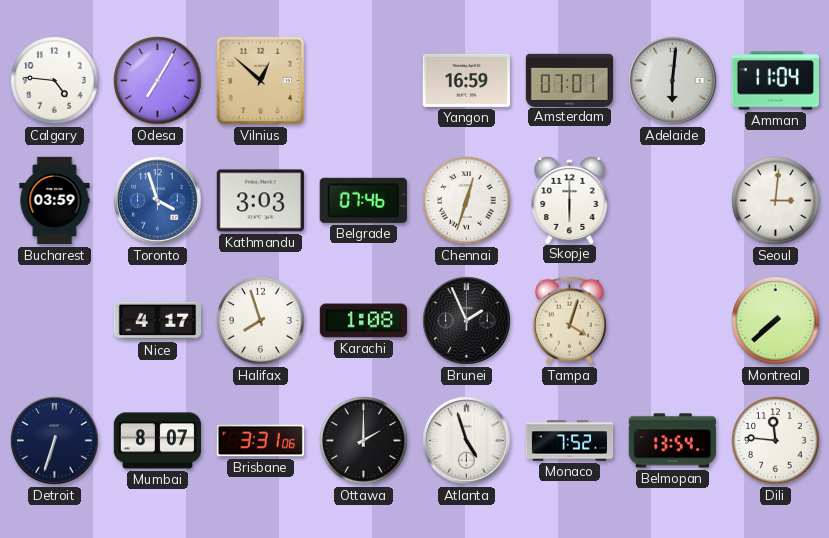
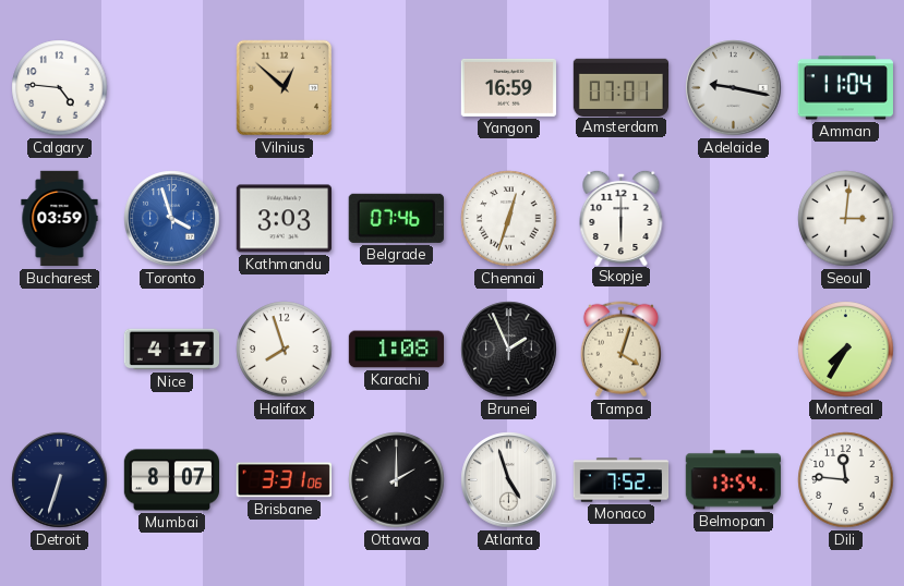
Odesa: 7:05 -> none (158, 81)
Adelaide: 6:01 -> 9:17 (734, 88)
Montreal: 7:38 -> 7:35 (846, 350)
